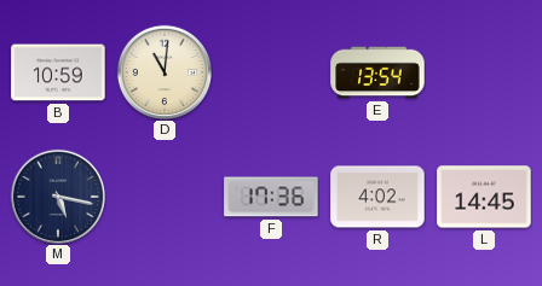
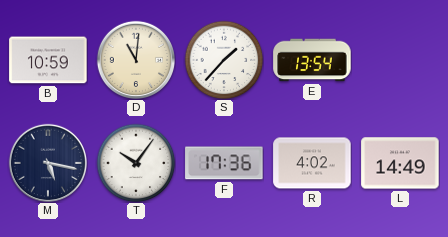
S: none -> 1:37 (224, 60)
T: none -> 10:06 (136, 163)
L: 14:45 -> 14:49 (400, 163)
